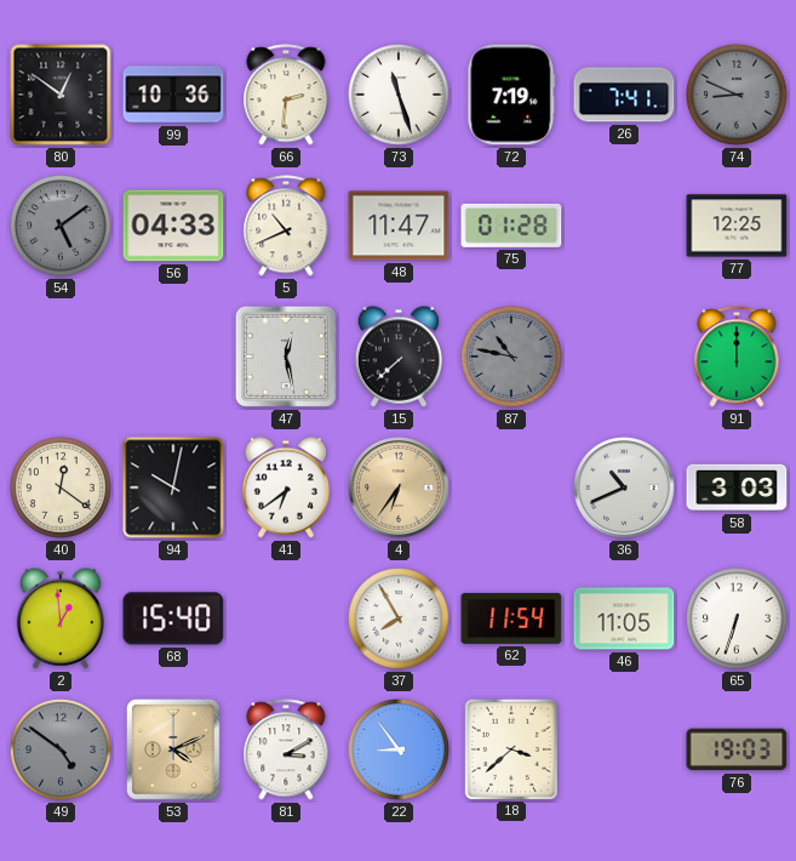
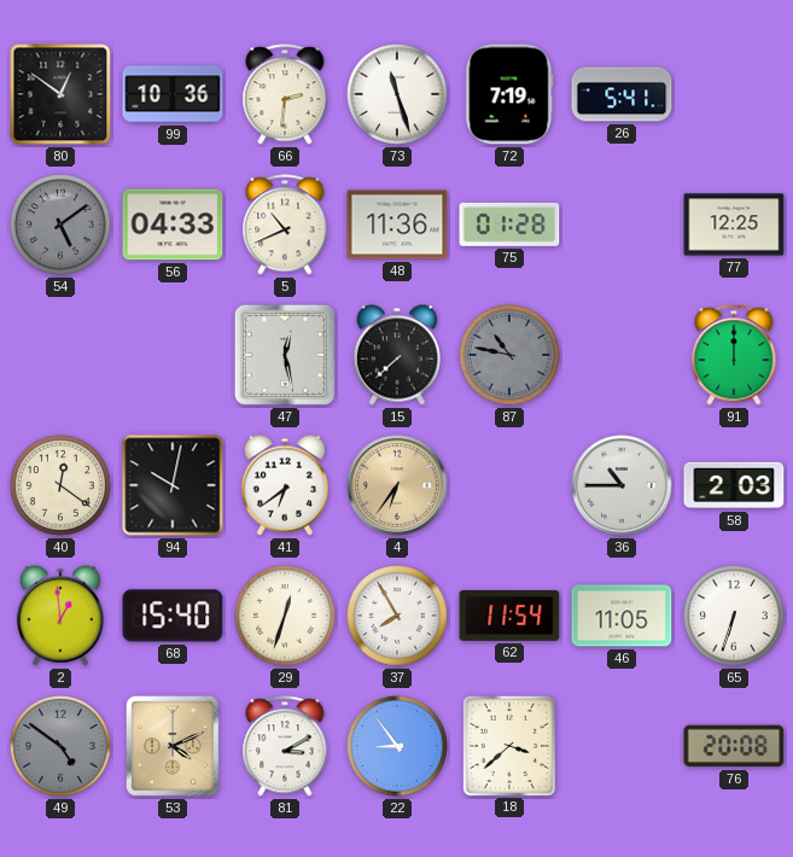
26: 7:41 -> 5:41 (622, 94)
74: 8:49 -> none (738, 96)
48: 11:47 -> 11:36 (397, 225)
36: 10:41 -> 10:45 (622, 485)
58: 3:03 -> 2:03 (734, 485)
29: none -> 12:33 (286, 617)
76: 19:03 -> 20:08 (734, 746)
